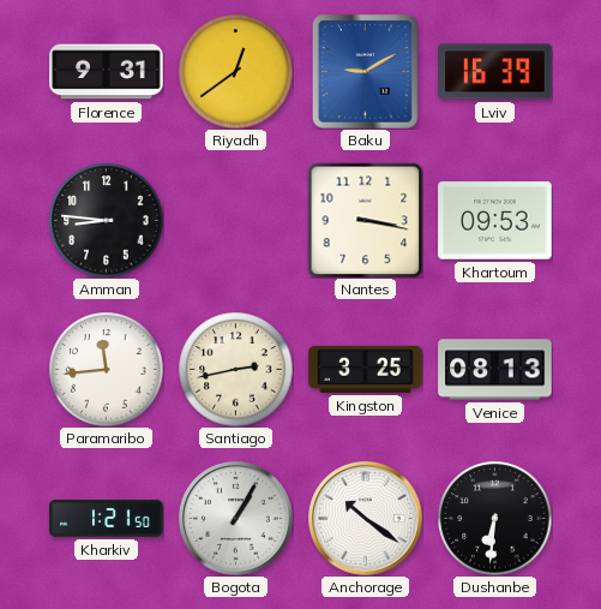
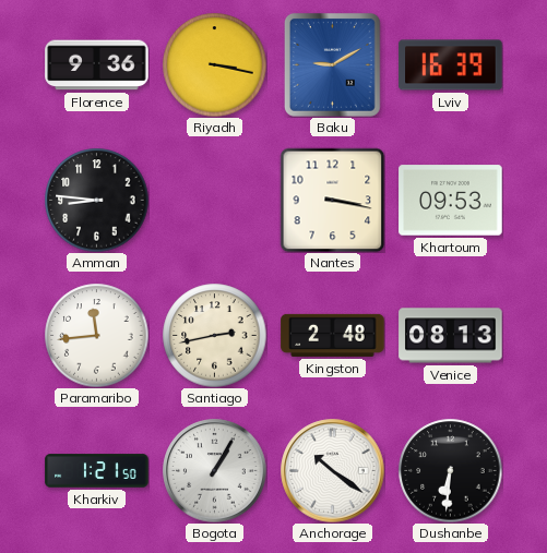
Florence: 9:31 -> 9:36 (97, 65)
Riyadh: 12:39 -> 3:17 (214, 64)
Kingston: 3:25 -> 2:48 (333, 335)
